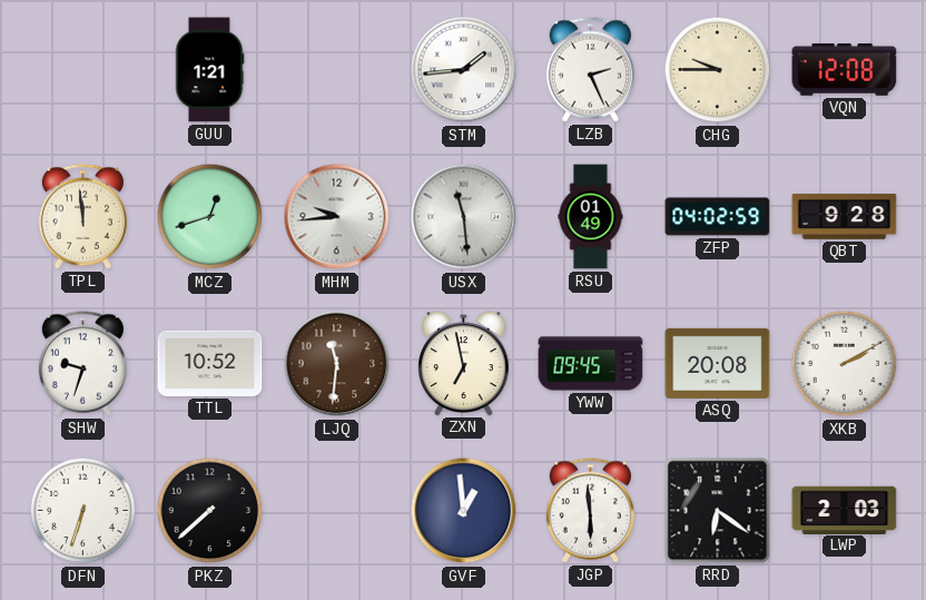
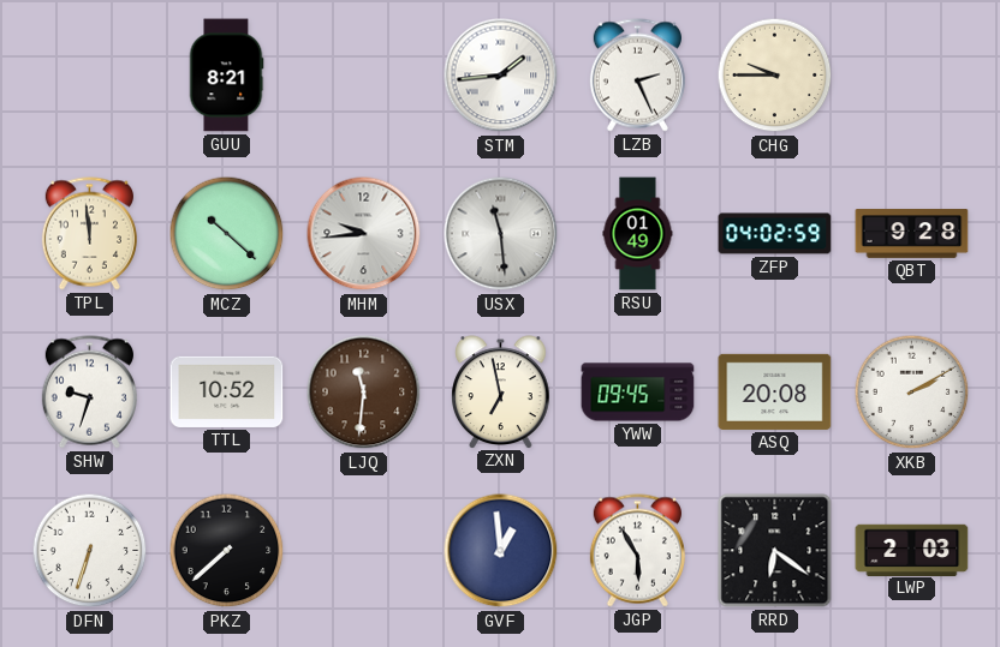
GUU: 1:21 -> 8:21 (226, 76)
VQN: 12:08 -> none (845, 70)
MCZ: 12:42 -> 10:22 (227, 234)
JGP: 5:59 -> 5:55 (637, 551)
